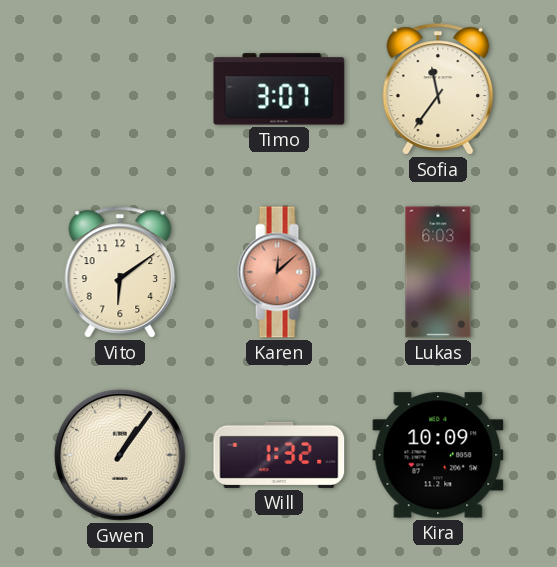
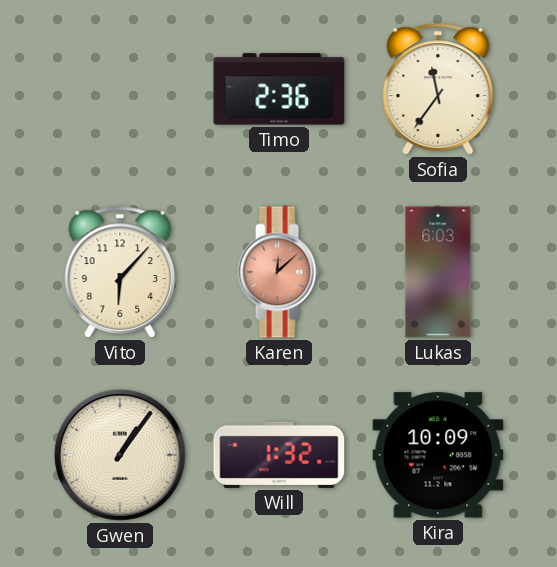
Timo: 3:07 -> 2:36 (279, 89)
Vito: 6:09 -> 6:07 (120, 272)
